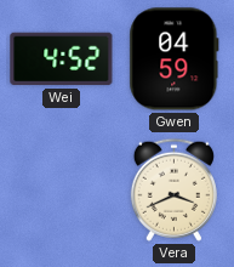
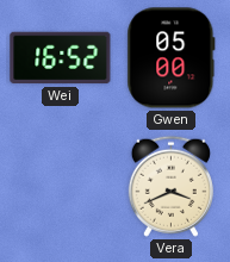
Wei: 4:52 -> 16:52 (61, 58)
Gwen: 04:59 -> 05:00 (172, 58)
